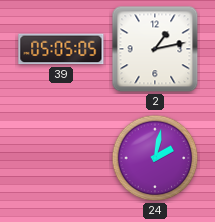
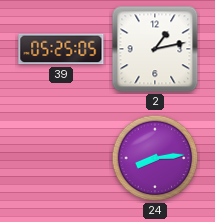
39: 05:05 -> 05:25 (61, 49)
24: 2:02 -> 8:14 (155, 158)
